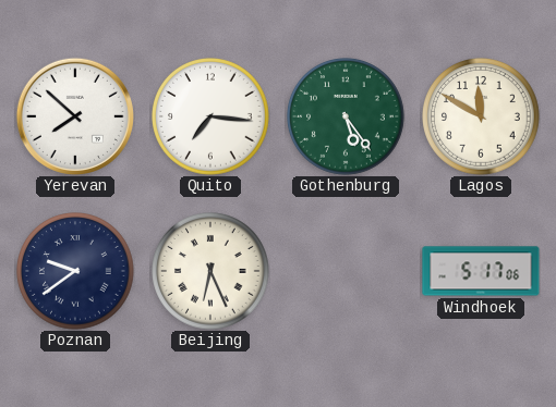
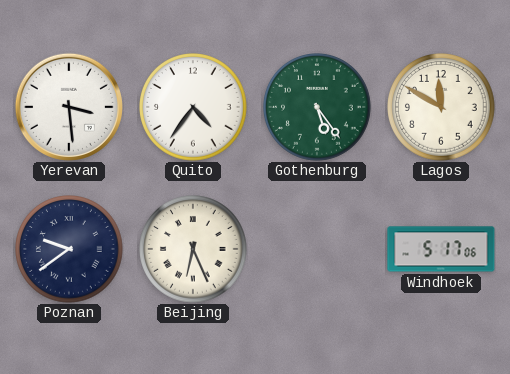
Yerevan: 7:52 -> 3:29 (69, 107)
Quito: 7:16 -> 4:36 (194, 108)
